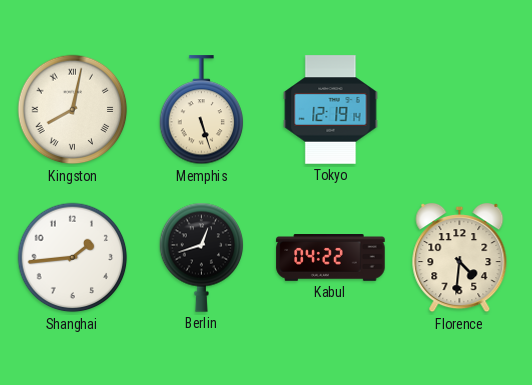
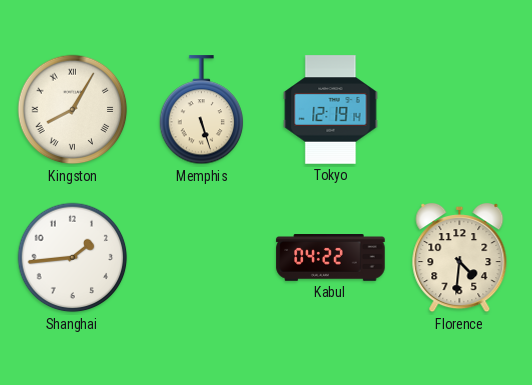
Kingston: 8:02 -> 8:05 (73, 110)
Berlin: 12:42 -> none (202, 257)
